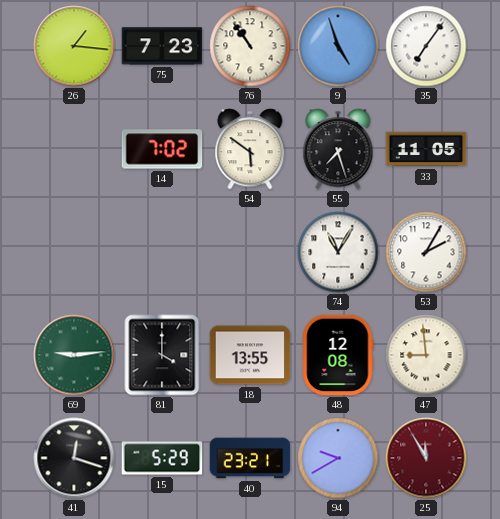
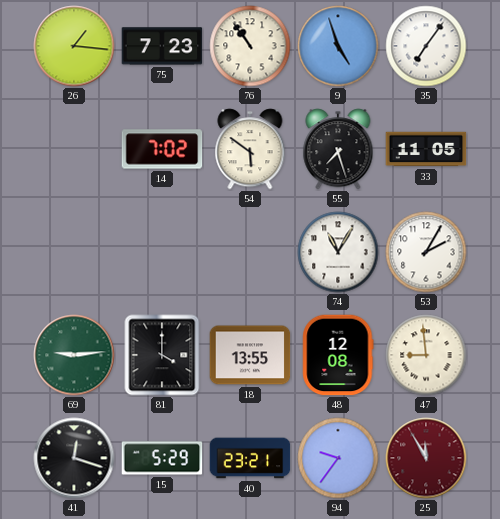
94: 9:40 -> 9:36 (338, 458)
